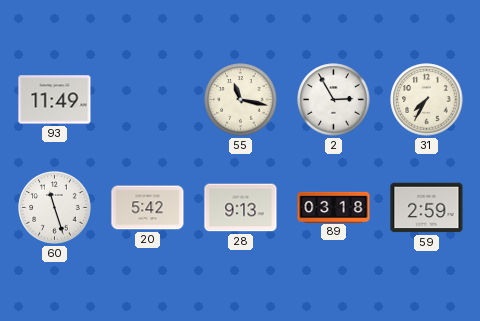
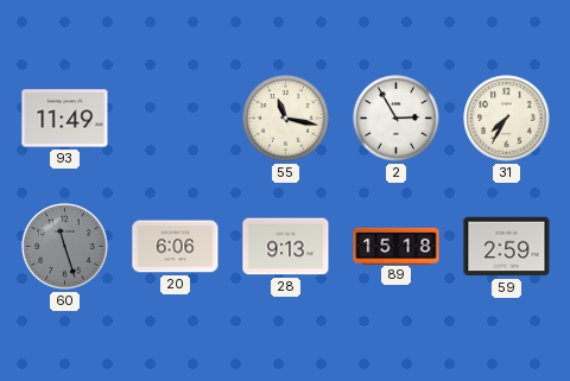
60 dial: white -> grey (65, 247)
20: 5:42 -> 6:06 (176, 247)
89: 03:18 -> 15:18 (397, 246)
